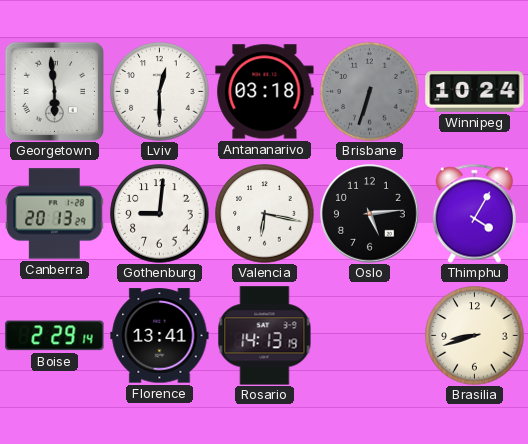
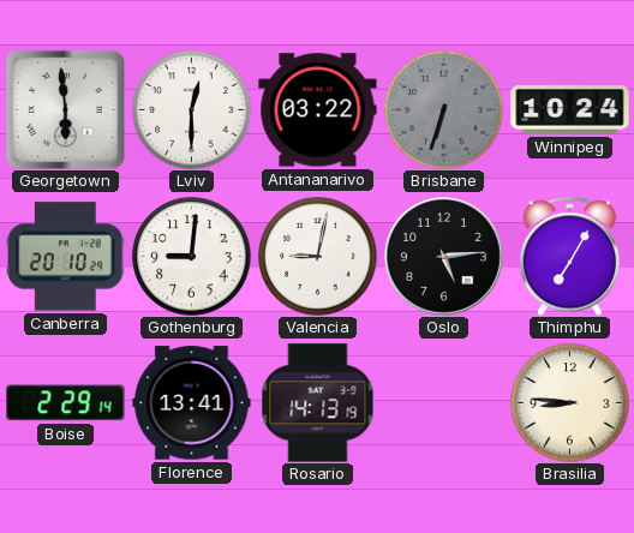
Antananarivo: 03:18 -> 03:22 (318, 110)
Canberra: 20:13 -> 20:10 (66, 257)
Valencia: 6:17 -> 9:02 (318, 257)
Thimphu: 4:05 -> 7:05 (569, 256)
Brasilia: 8:42 -> 8:46 (570, 403)
